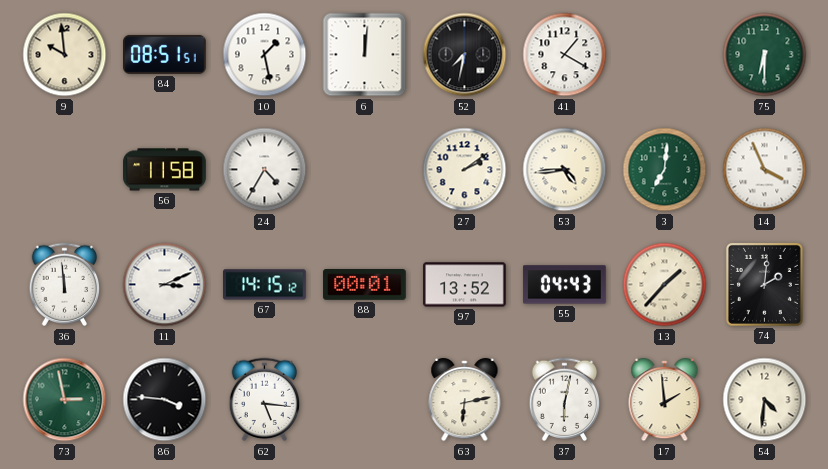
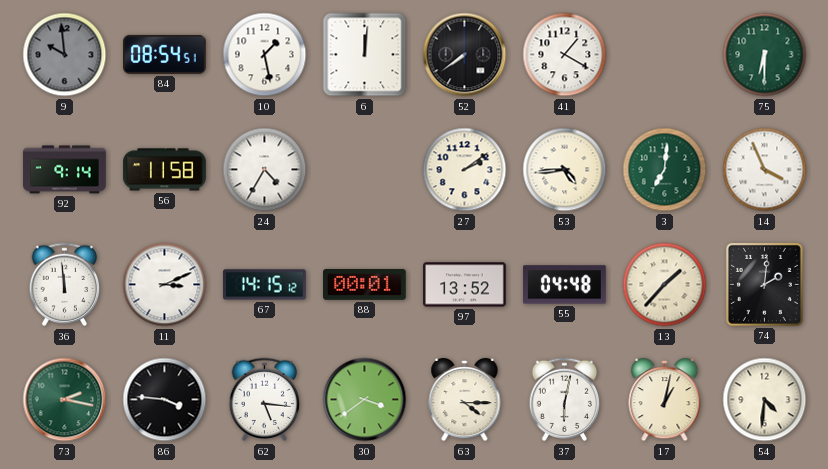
9 dial: cream -> grey (65, 55)
84: 08:51 -> 08:54 (165, 54)
52: 7:32 -> 7:39 (465, 55)
92: none -> 9:14 (65, 170)
55: 04:43 -> 04:48 (565, 285)
73: 2:58 -> 2:17 (65, 400)
30: none -> 3:39 (365, 400)
63: 6:13 -> 4:15 (465, 400)
17: 1:59 -> 1:02 (665, 400)
